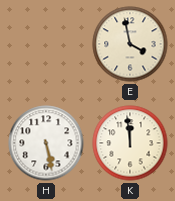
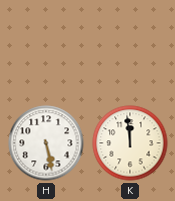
E: 3:58 -> none (130, 44)
